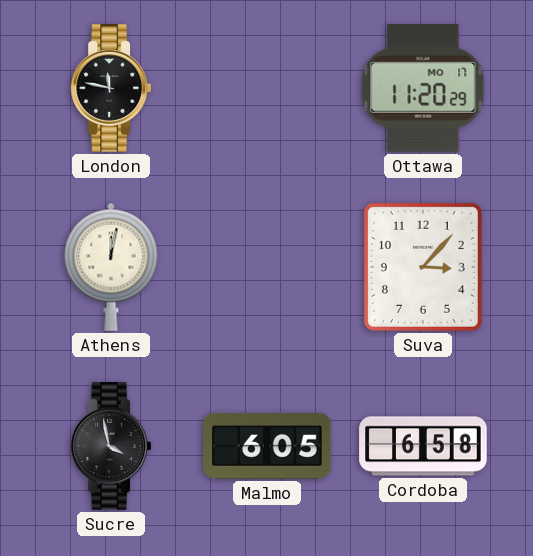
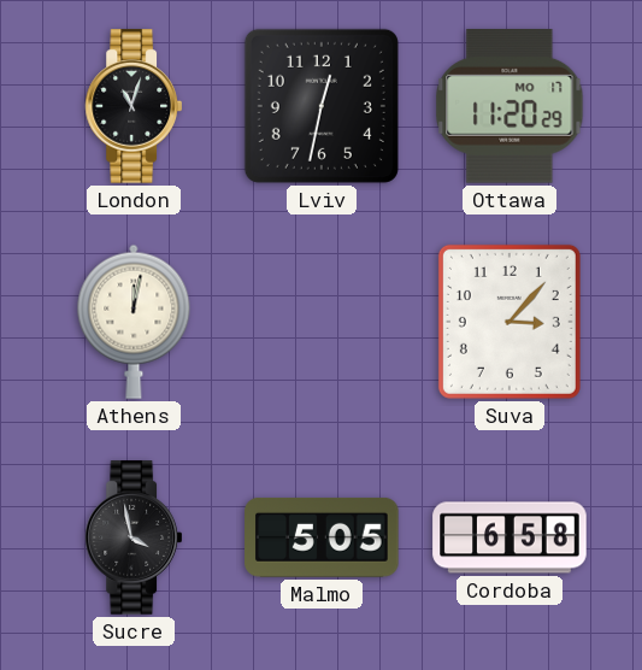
London: 11:47 -> 11:03 (132, 106)
Lviv: none -> 12:32 (322, 106)
Malmo: 6:05 -> 5:05 (322, 537)
